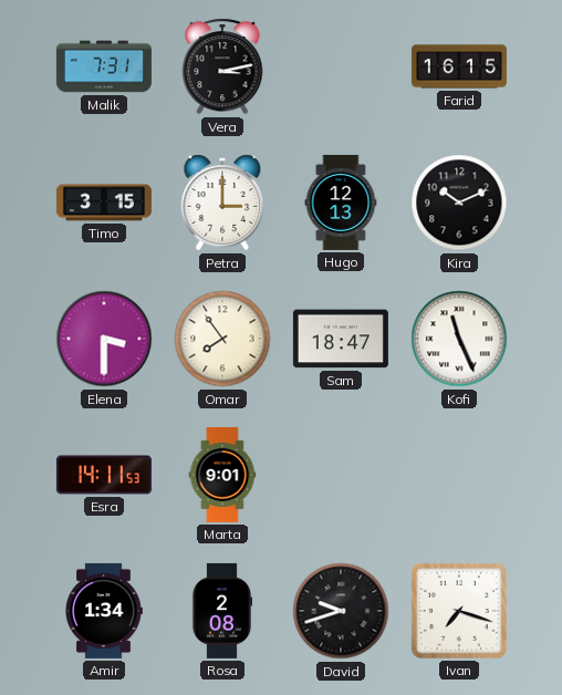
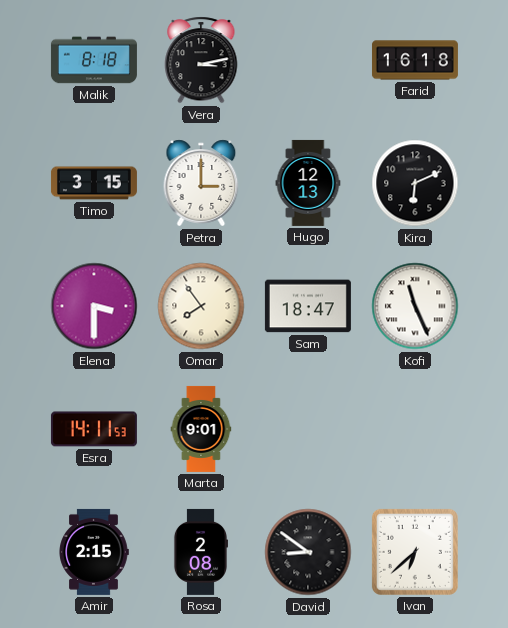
Malik: 7:31 -> 8:18 (94, 60)
Farid: 16:15 -> 16:18 (415, 60)
Kira: 10:11 -> 6:11 (415, 183)
Amir: 1:34 -> 2:15 (94, 552)
David: 9:42 -> 8:51 (308, 552)
Ivan: 7:18 -> 6:38 (415, 552)
